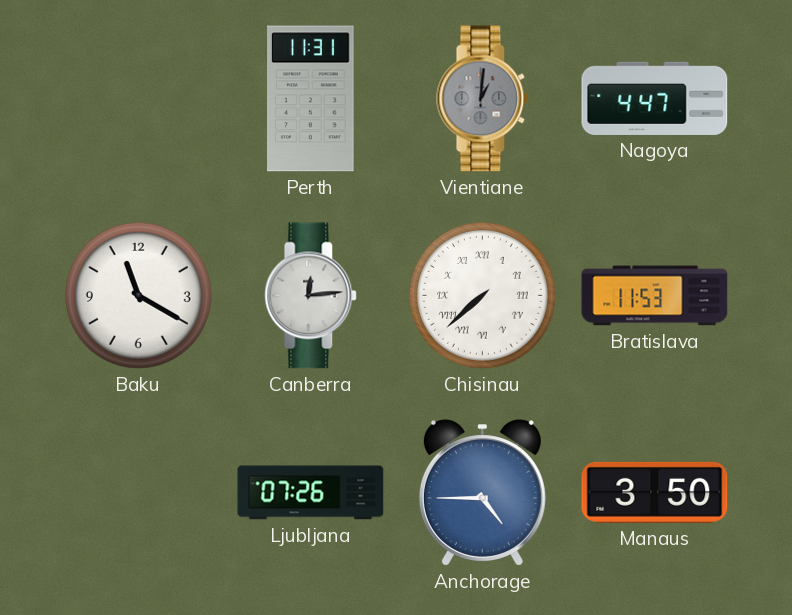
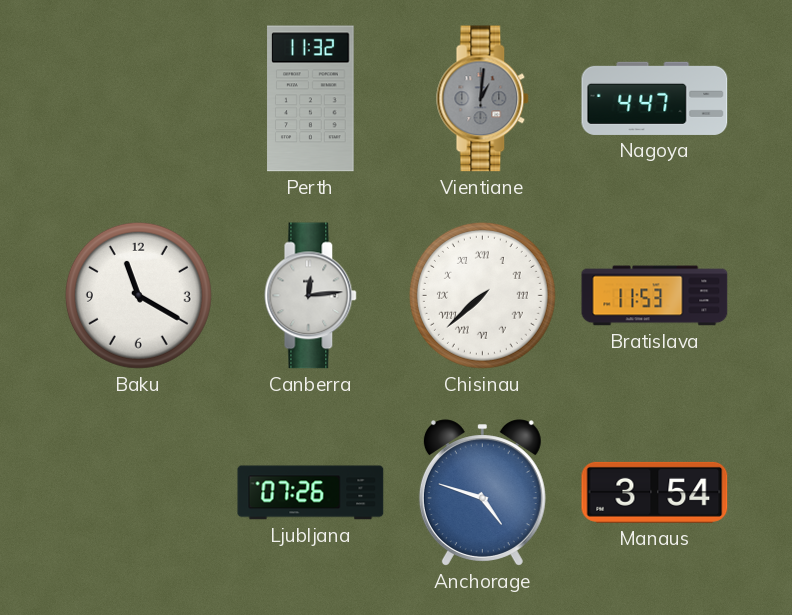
Perth: 11:31 -> 11:32 (311, 99)
Anchorage: 4:45 -> 4:48 (482, 493)
Manaus: 3:50 -> 3:54 (655, 492)
